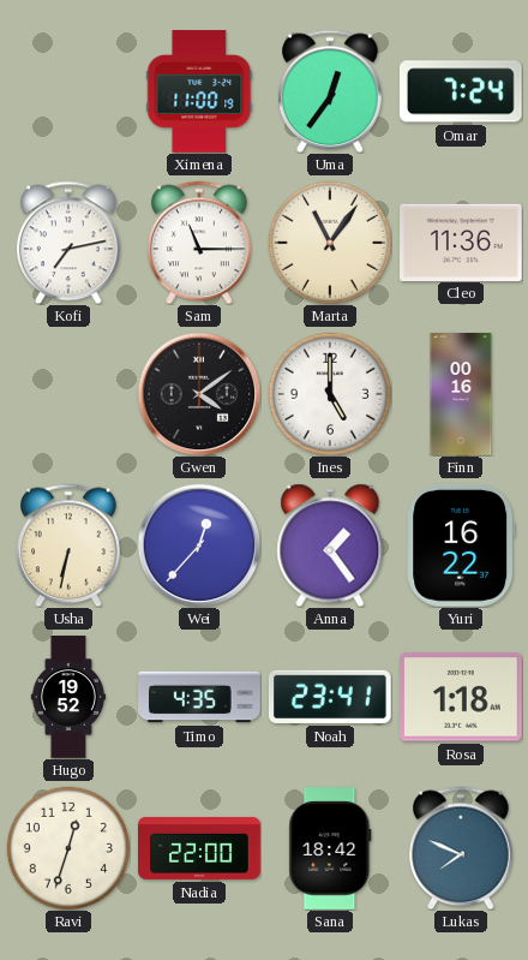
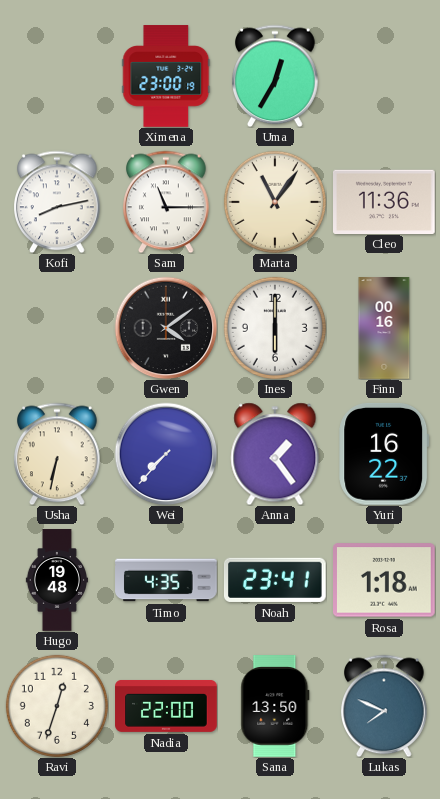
Ximena: 11:00 -> 23:00 (166, 76)
Uma: 12:36 -> 12:35 (276, 76)
Omar: 7:24 -> none (461, 91)
Kofi: 7:13 -> 8:13 (58, 202)
Ines: 5:00 -> 6:00 (275, 328)
Wei: 12:37 -> 7:37 (166, 454)
Hugo: 19:52 -> 19:48 (57, 580)
Sana: 18:42 -> 13:50 (275, 707)
